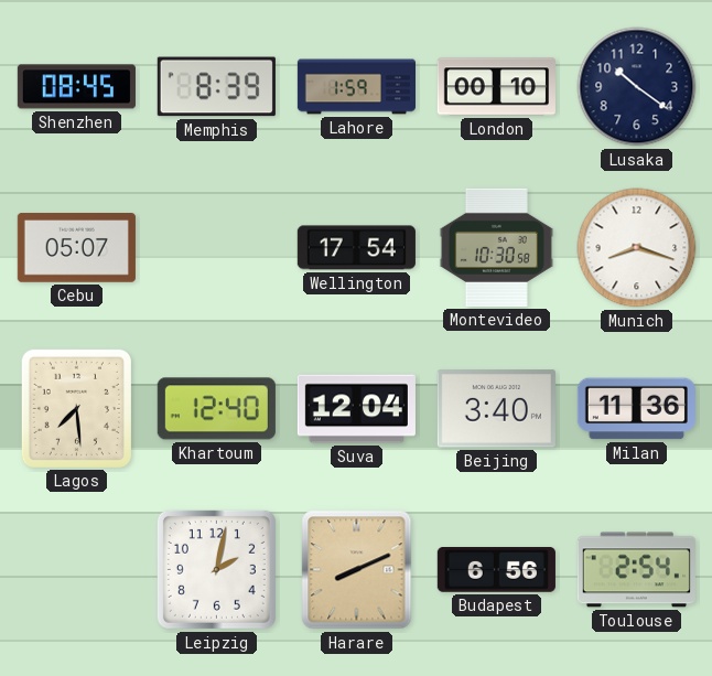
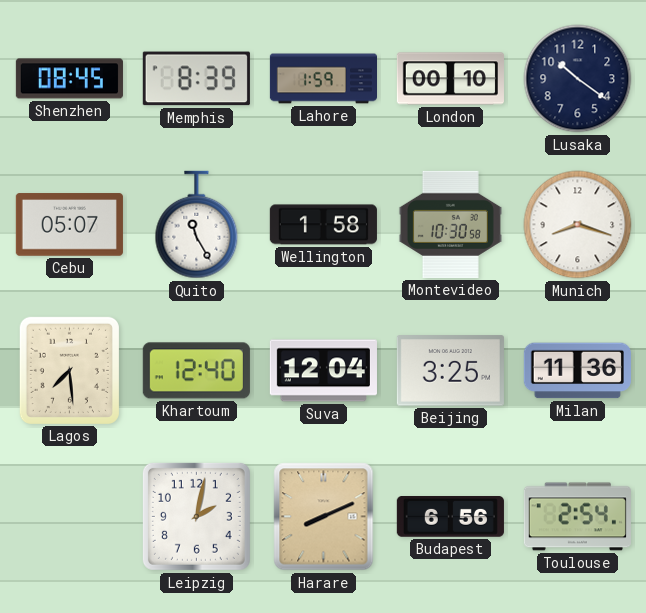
Quito: none -> 11:25 (197, 225)
Wellington: 17:54 -> 1:58 (323, 225)
Beijing: 3:40 -> 3:25 (450, 371)
